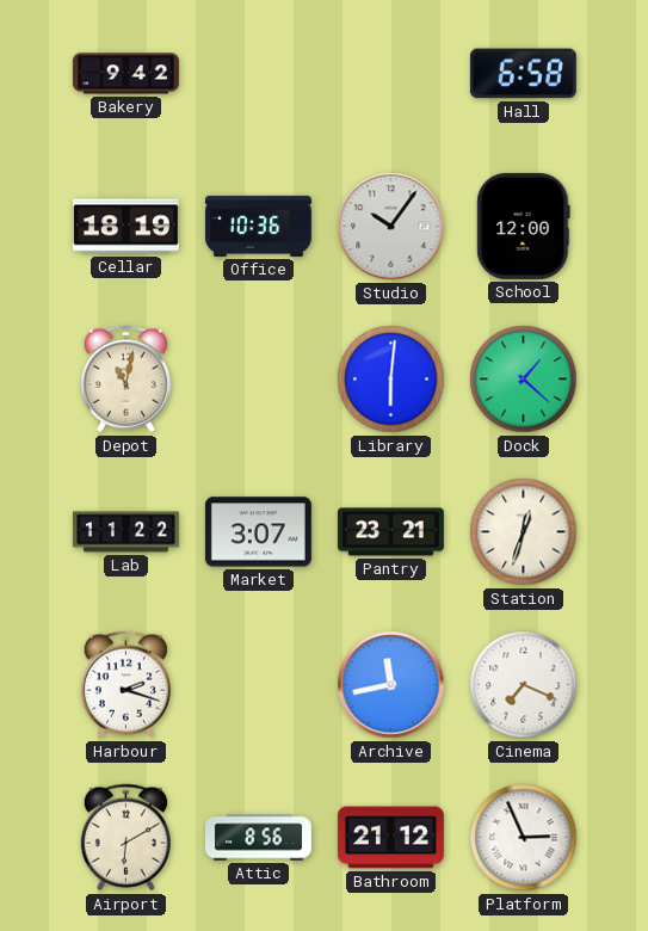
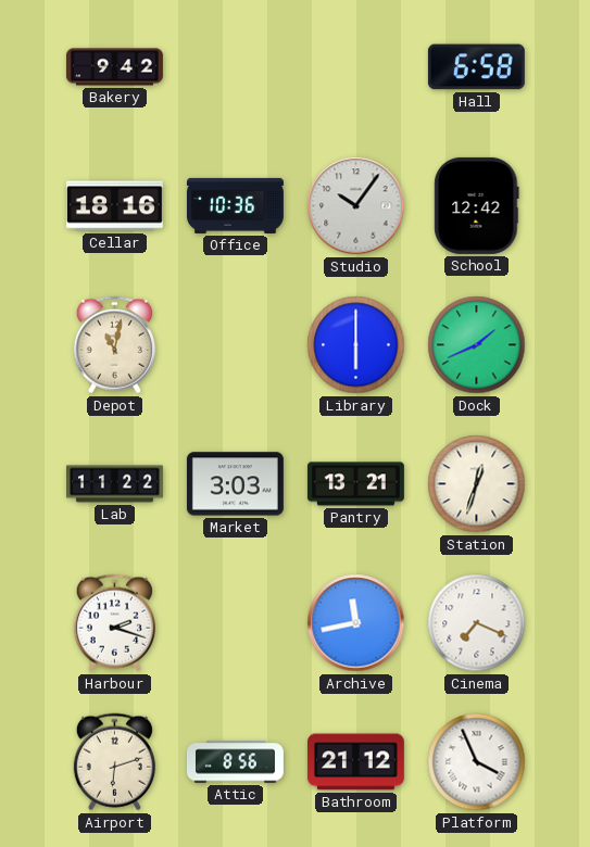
Cellar: 18:19 -> 18:16 (114, 206)
School: 12:00 -> 12:42 (477, 205)
Library: 6:01 -> 6:00 (356, 345)
Dock: 1:22 -> 1:41 (477, 345)
Market: 3:07 -> 3:03 (235, 484)
Pantry: 23:21 -> 13:21 (355, 484)
Airport: 6:10 -> 6:12 (114, 762)
Platform: 2:56 -> 3:56 (477, 762)
